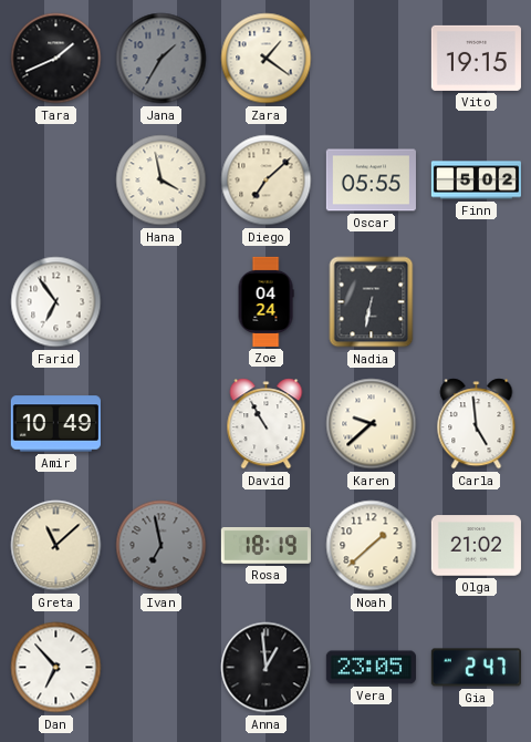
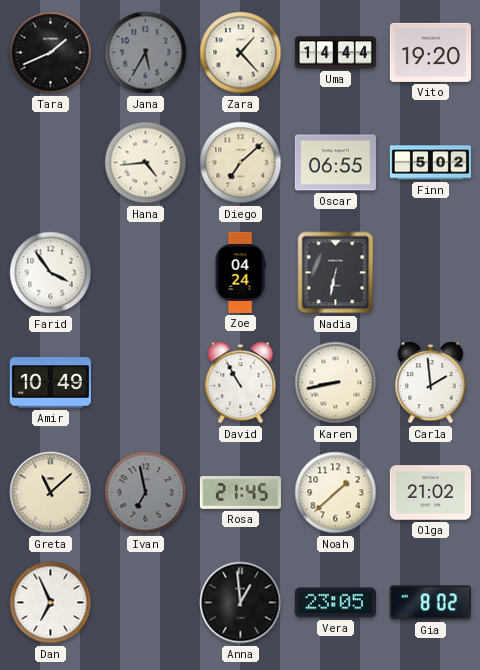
Jana: 1:35 -> 5:35 (146, 53)
Zara: 1:21 -> 1:23 (241, 53)
Uma: none -> 14:44 (335, 53)
Vito: 19:15 -> 19:20 (430, 52)
Hana: 3:58 -> 4:44 (146, 163)
Oscar: 05:55 -> 06:55 (335, 163)
Farid: 6:54 -> 3:54 (51, 273)
Karen: 9:38 -> 8:43 (336, 383)
Carla: 4:59 -> 1:59 (431, 383)
Rosa: 18:19 -> 21:45 (240, 492)
Dan: 6:53 -> 6:56 (51, 603)
Gia: 2:47 -> 8:02 (430, 603)
